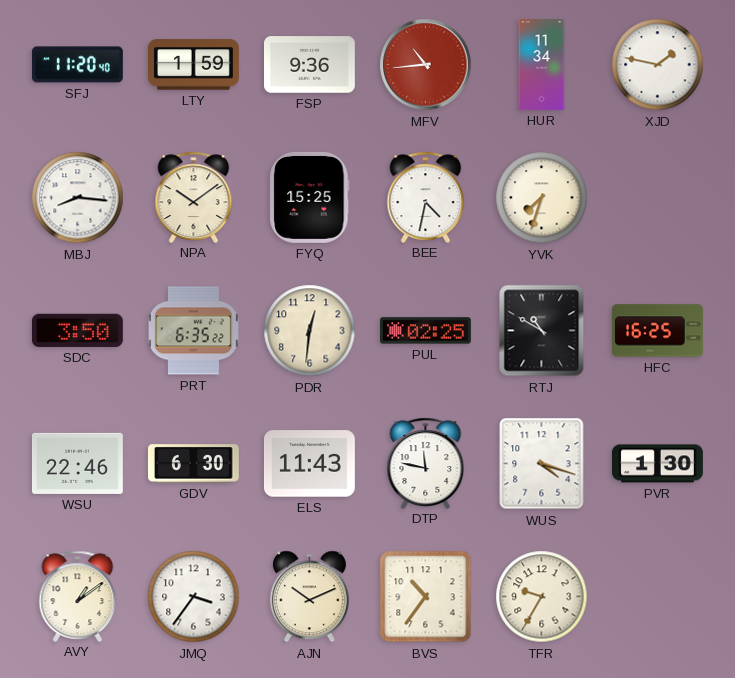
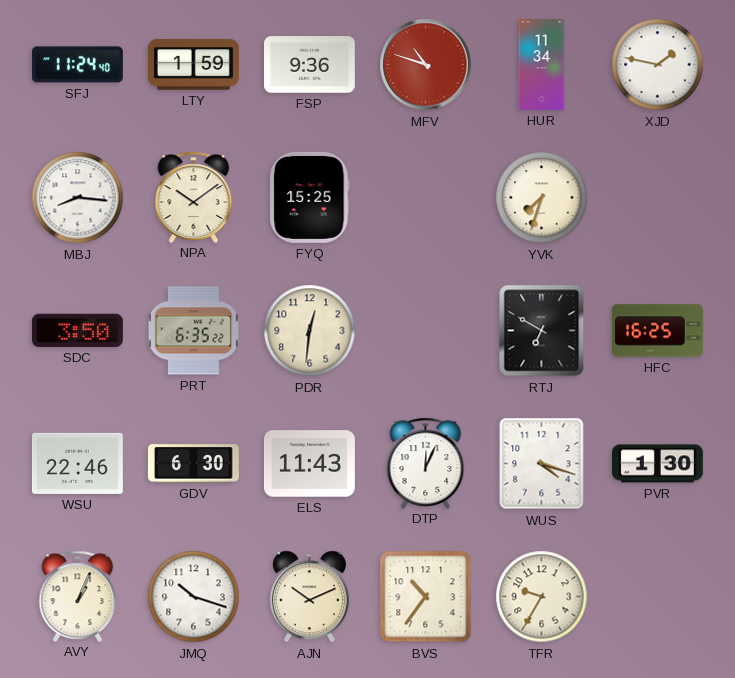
SFJ: 11:20 -> 11:24 (77, 65)
MFV: 10:44 -> 10:48 (426, 65)
BEE: 4:32 -> none (426, 197)
PUL: 02:25 -> none (426, 331)
RTJ: 10:50 -> 6:50 (542, 331)
DTP: 11:47 -> 12:04 (426, 463)
AVY: 1:09 -> 1:04 (78, 596)
JMQ: 3:36 -> 10:18 (194, 597)
